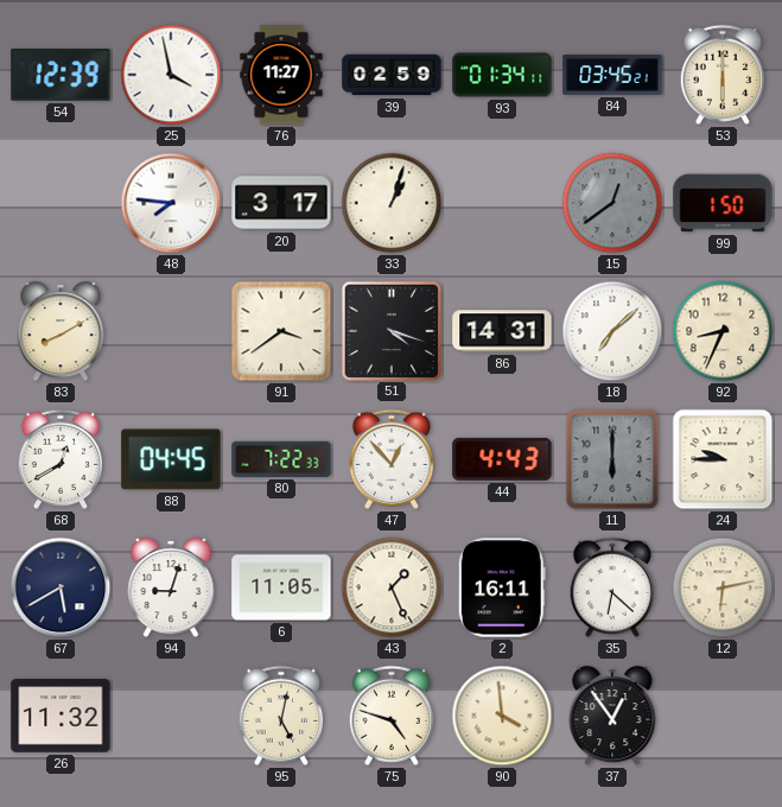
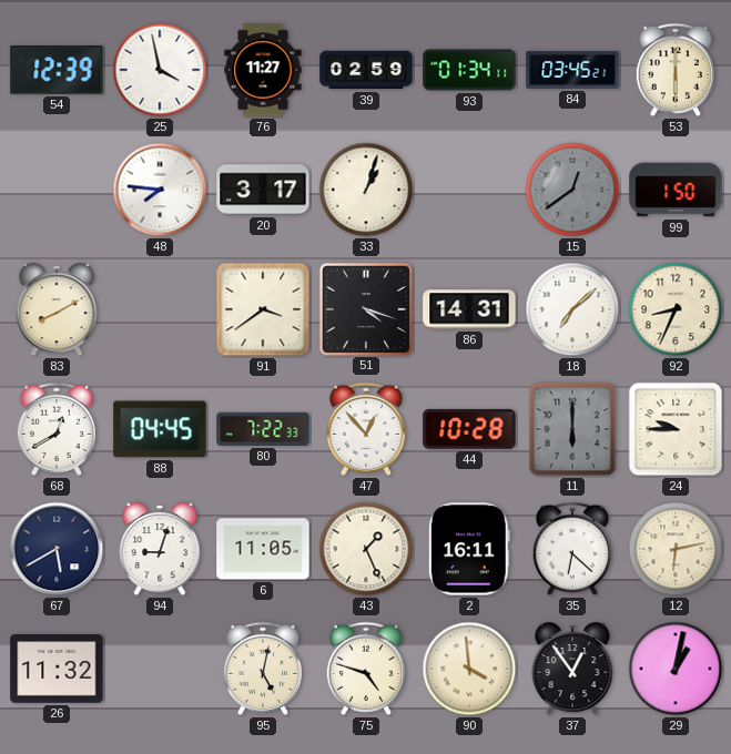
44: 4:43 -> 10:28 (469, 429)
29: none -> 1:02 (676, 669)
